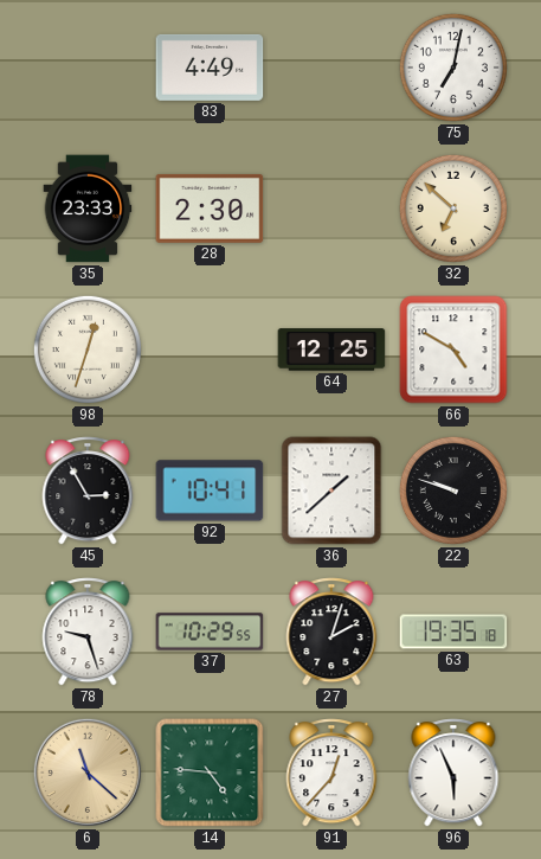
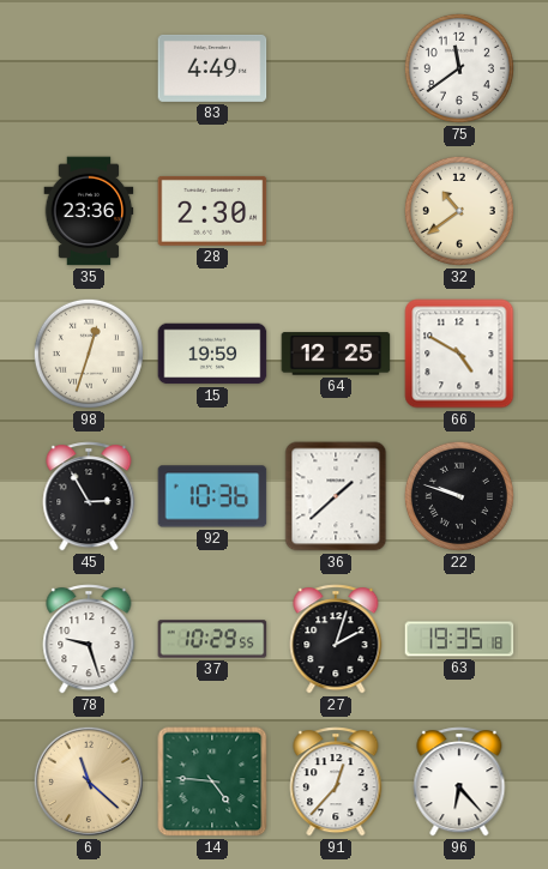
75: 7:02 -> 11:39 (459, 68)
35: 23:33 -> 23:36 (89, 211)
32: 6:52 -> 10:39 (459, 211)
15: none -> 19:59 (212, 354)
92: 10:41 -> 10:36 (212, 496)
96: 5:56 -> 6:23 (459, 782)
